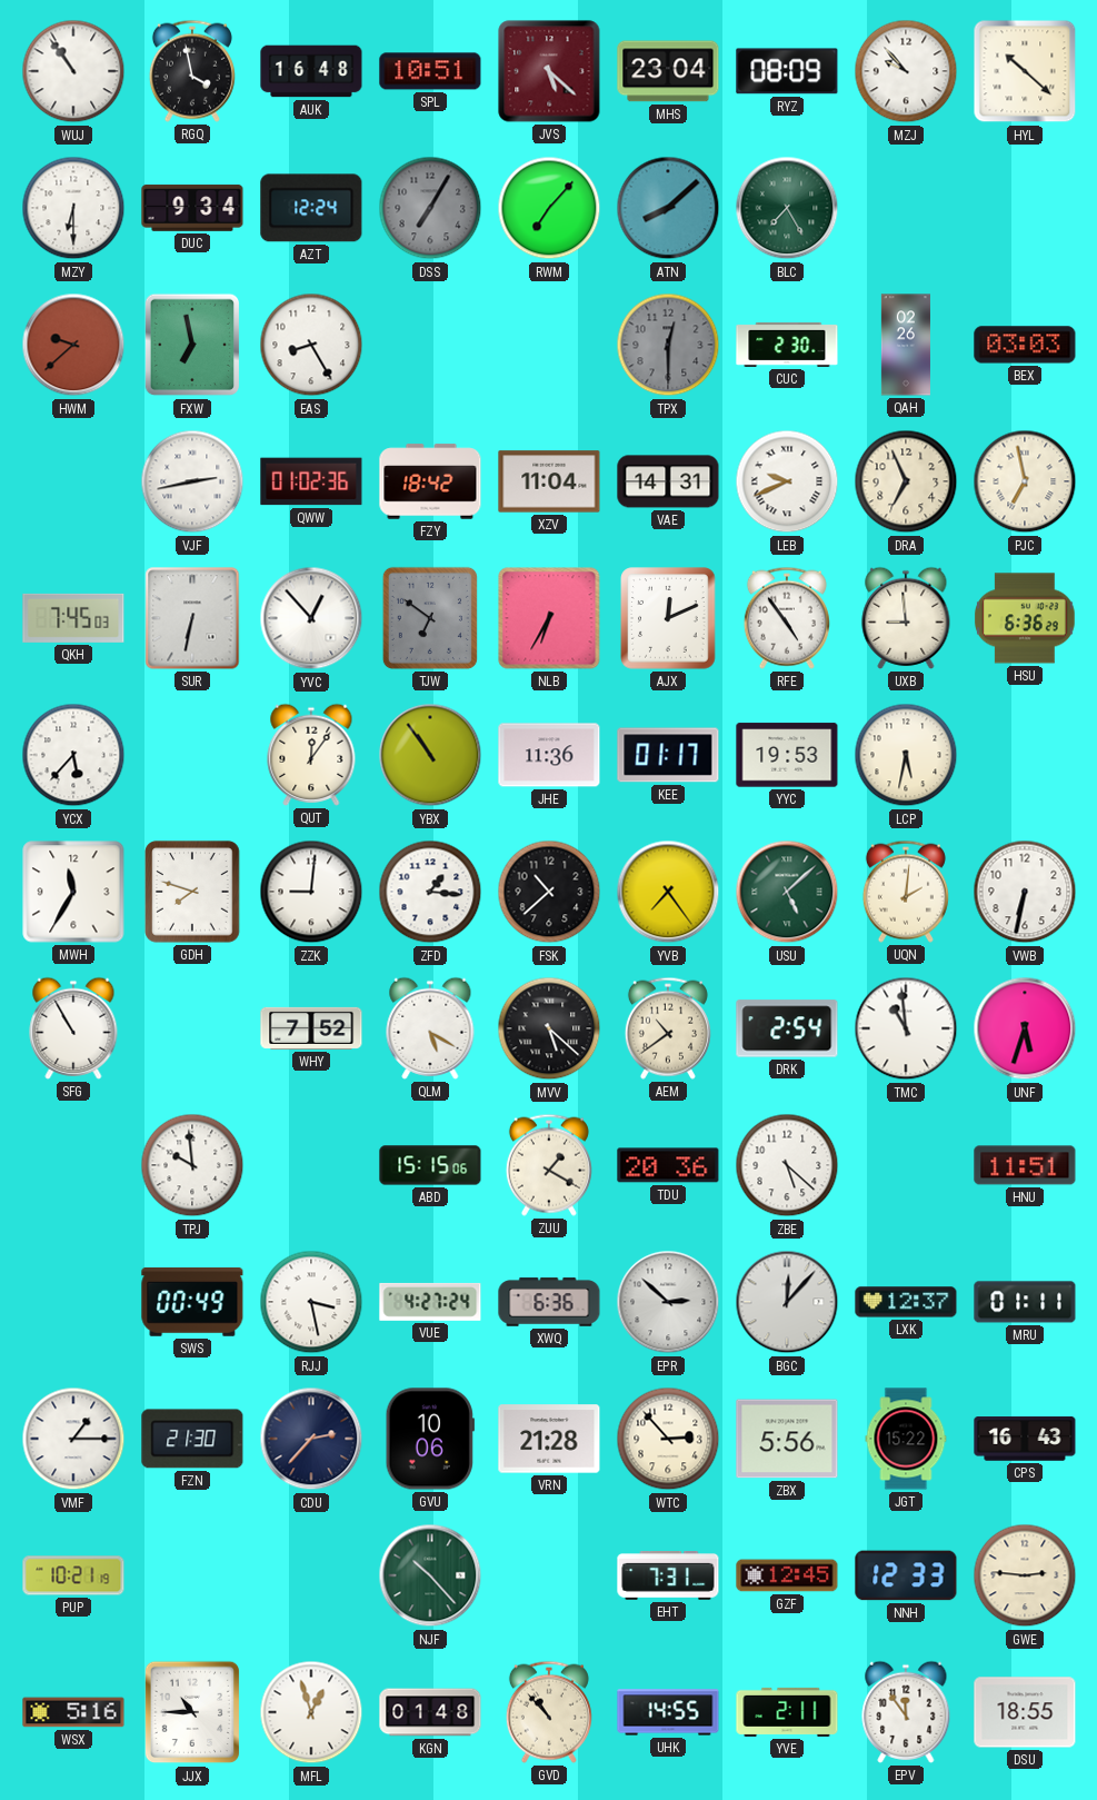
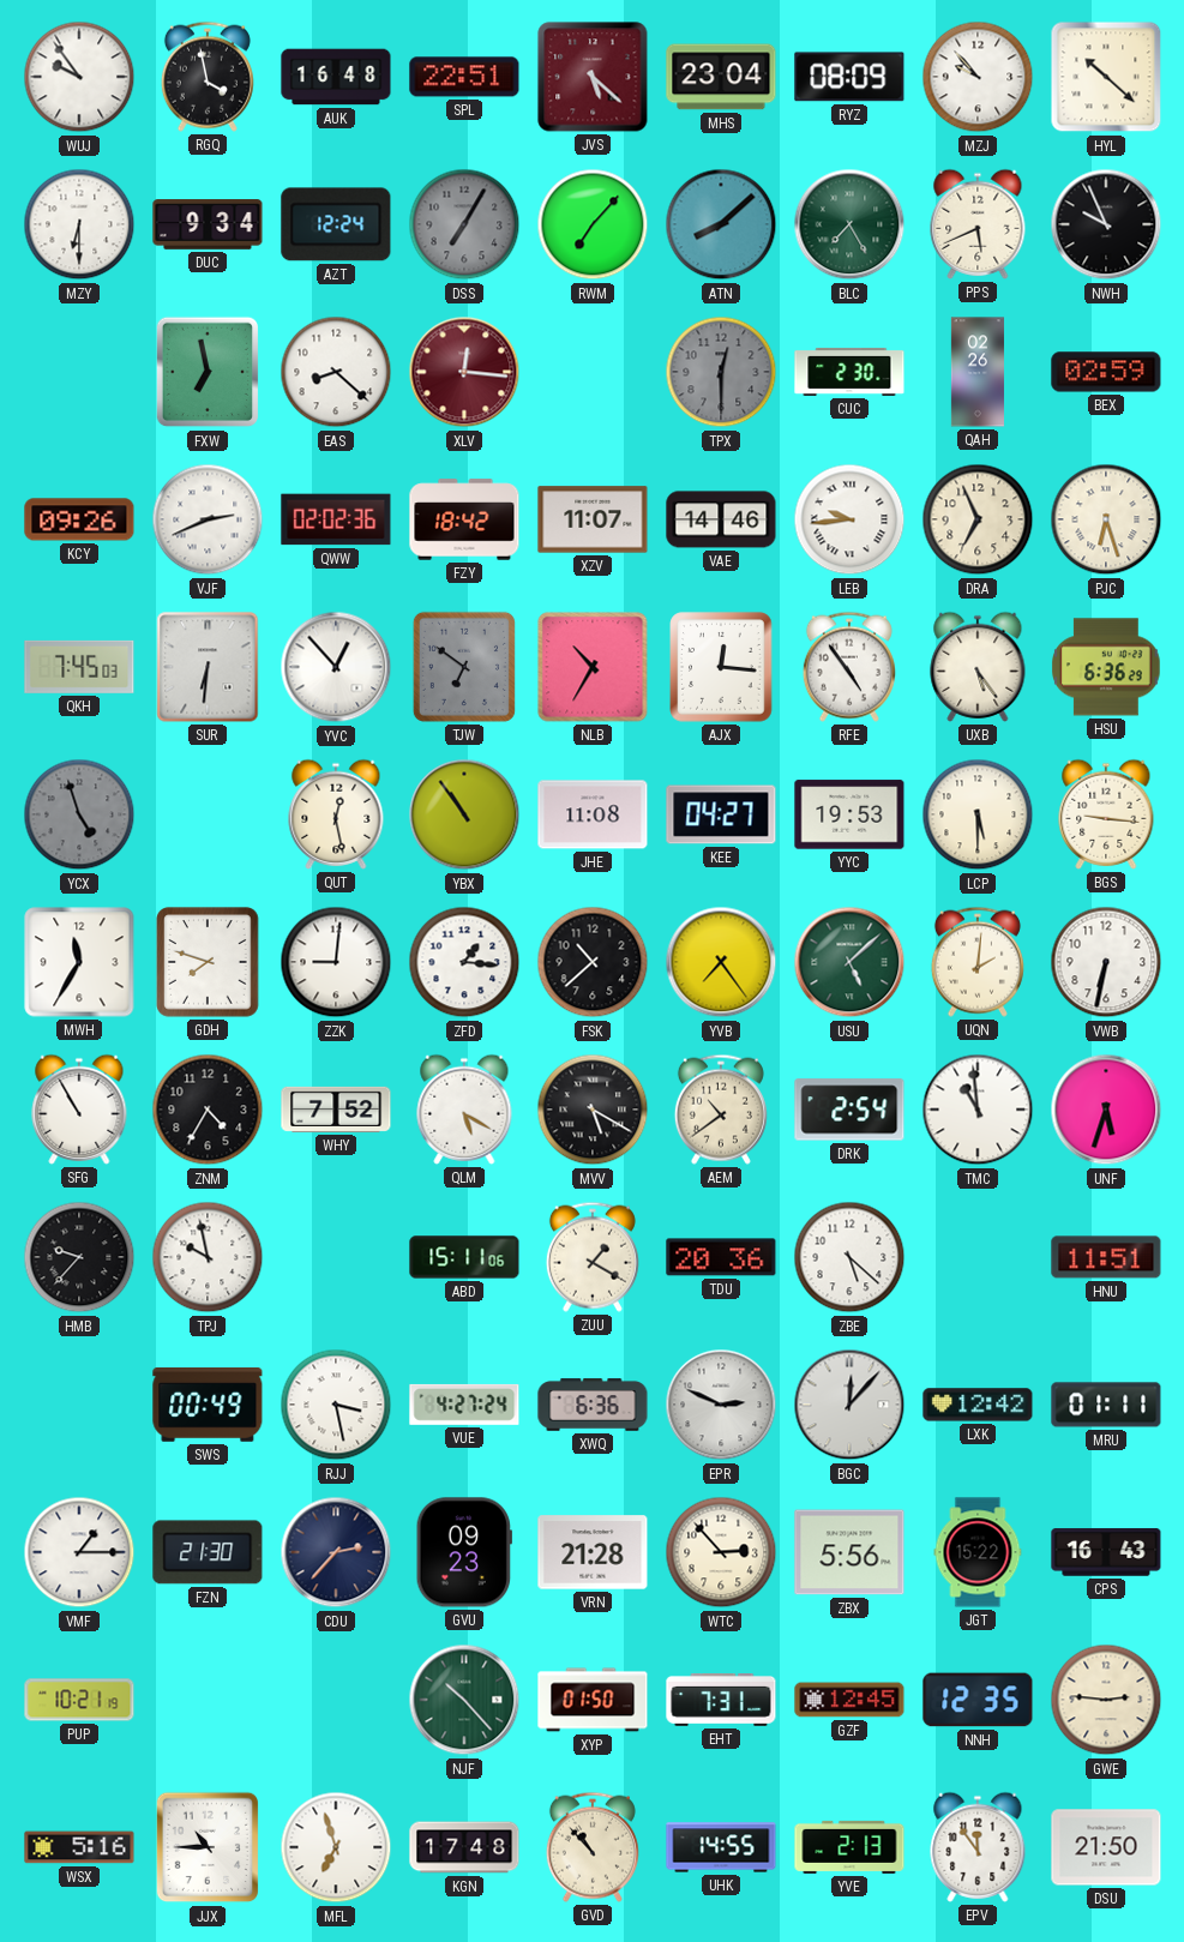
WUJ: 10:54 -> 9:54 (79, 77)
SPL: 10:51 -> 22:51 (464, 77)
PPS: none -> 5:41 (978, 224)
NWH: none -> 9:56 (1106, 224)
HWM: 9:38 -> none (73, 345)
EAS: 8:25 -> 8:22 (336, 372)
XLV: none -> 12:16 (464, 372)
BEX: 03:03 -> 02:59 (1106, 372)
KCY: none -> 09:26 (79, 519)
VJF: 2:43 -> 2:41 (208, 519)
QWW: 01:02 -> 02:02 (336, 519)
XZV: 11:04 -> 11:07 (593, 519)
VAE: 14:31 -> 14:46 (721, 519)
LEB: 9:41 -> 9:44 (849, 519)
PJC: 6:58 -> 6:27 (1106, 519)
SUR: 6:32 -> 6:31 (208, 667)
NLB: 6:35 -> 10:35 (593, 667)
AJX: 12:11 -> 12:16 (721, 667)
UXB: 8:59 -> 5:24 (978, 667)
YCX: 5:37 -> 4:57 (79, 814)
YCX dial: white -> grey (79, 814)
QUT: 12:06 -> 12:28 (336, 814)
JHE: 11:36 -> 11:08 (593, 814)
KEE: 01:17 -> 04:27 (721, 814)
LCP: 5:32 -> 5:30 (978, 814)
BGS: none -> 9:16 (1106, 814)
ZNM: none -> 4:35 (208, 1110)
MVV: 5:22 -> 5:20 (593, 1110)
HMB: none -> 9:37 (79, 1257)
TPJ: 9:59 -> 9:58 (208, 1257)
ABD: 15:15 -> 15:11 (464, 1257)
EPR: 2:52 -> 2:49 (721, 1405)
LXK: 12:37 -> 12:42 (978, 1405)
GVU: 10:06 -> 09:23 (464, 1552)
XYP: none -> 01:50 (593, 1700)
NNH: 12:33 -> 12:35 (978, 1700)
MFL: 12:57 -> 6:57 (336, 1847)
KGN: 01:48 -> 17:48 (464, 1847)
YVE: 2:11 -> 2:13 (849, 1847)
DSU: 18:55 -> 21:50 (1106, 1847)
